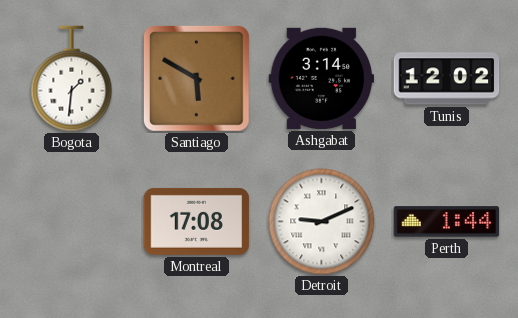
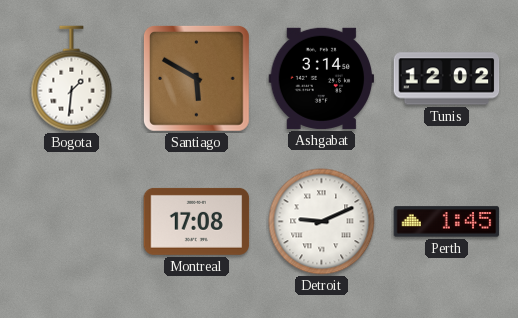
Perth: 1:44 -> 1:45 (447, 222)
